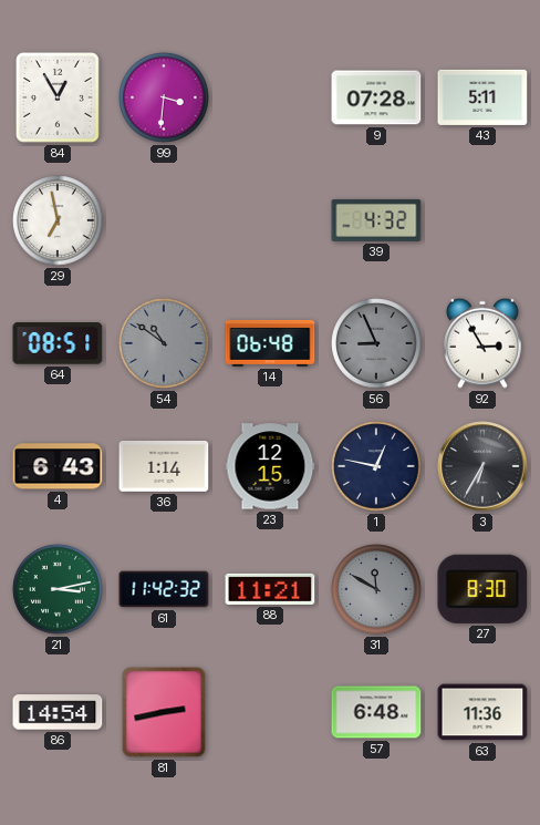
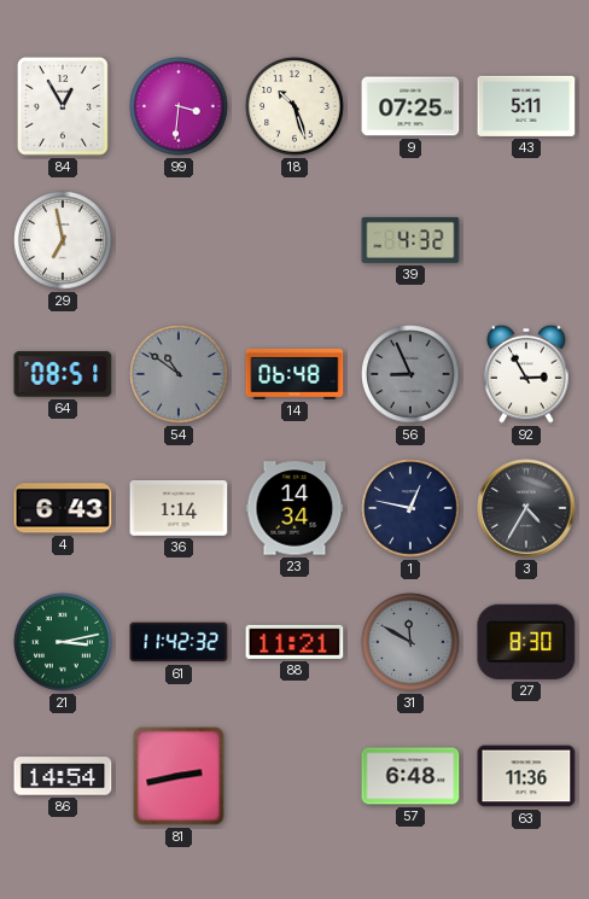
18: none -> 10:27 (294, 106)
9: 07:28 -> 07:25 (410, 106)
23: 12:15 -> 14:34 (294, 508)
3: 6:35 -> 4:35 (526, 508)
